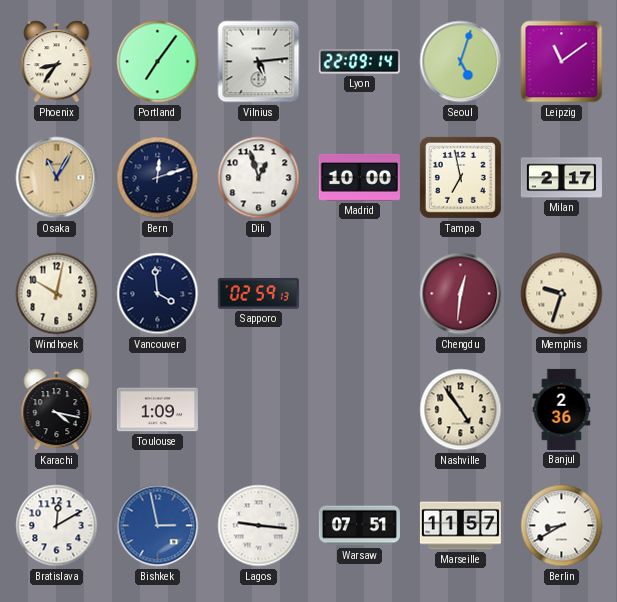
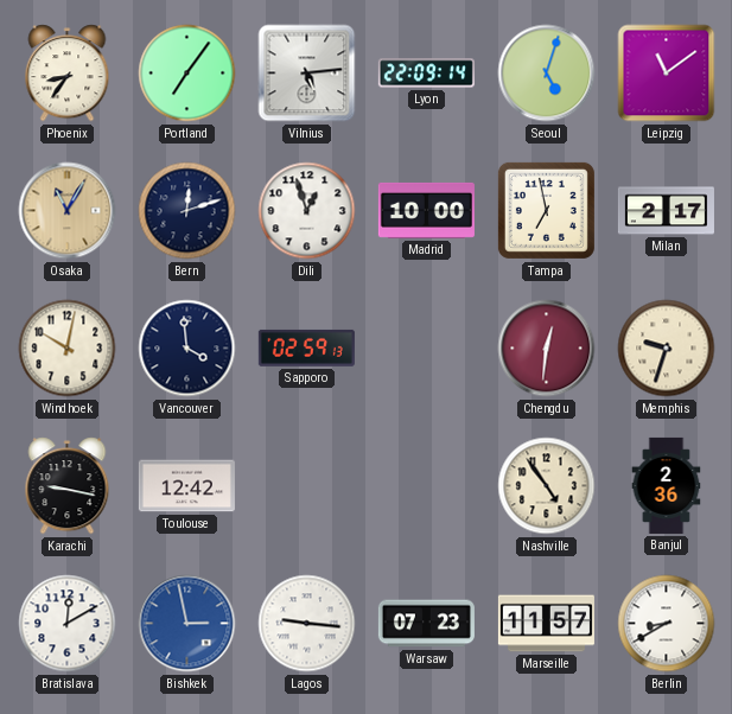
Karachi: 4:17 -> 9:17 (68, 486)
Toulouse: 1:09 -> 12:42 (186, 486)
Warsaw: 07:51 -> 07:23 (426, 624)
